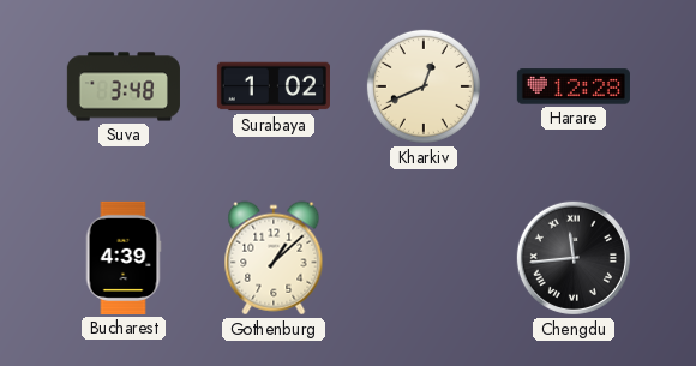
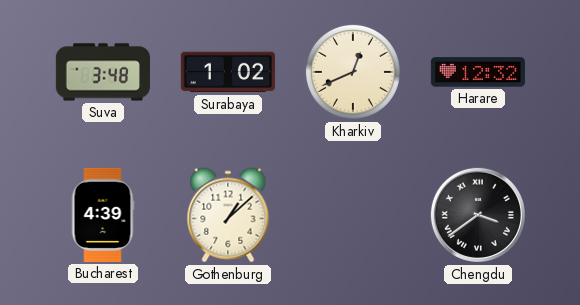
Harare: 12:28 -> 12:32 (478, 72)
Chengdu: 11:44 -> 3:39 (478, 215)
